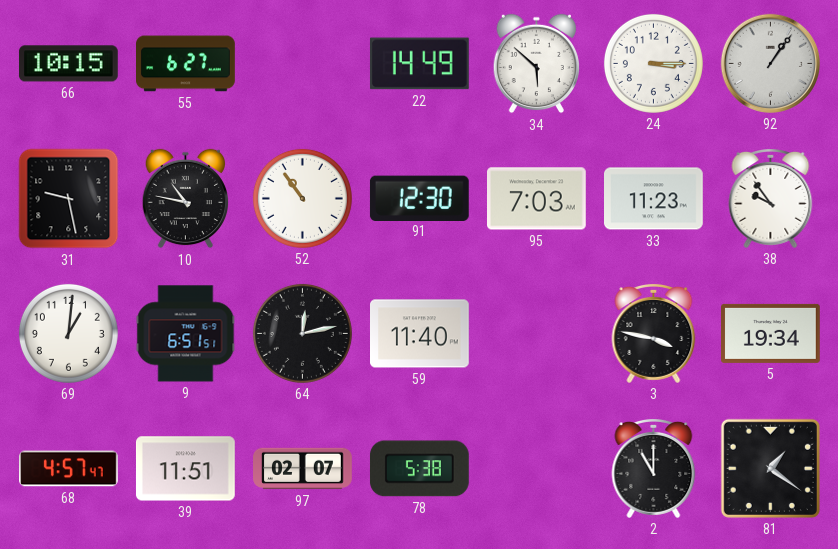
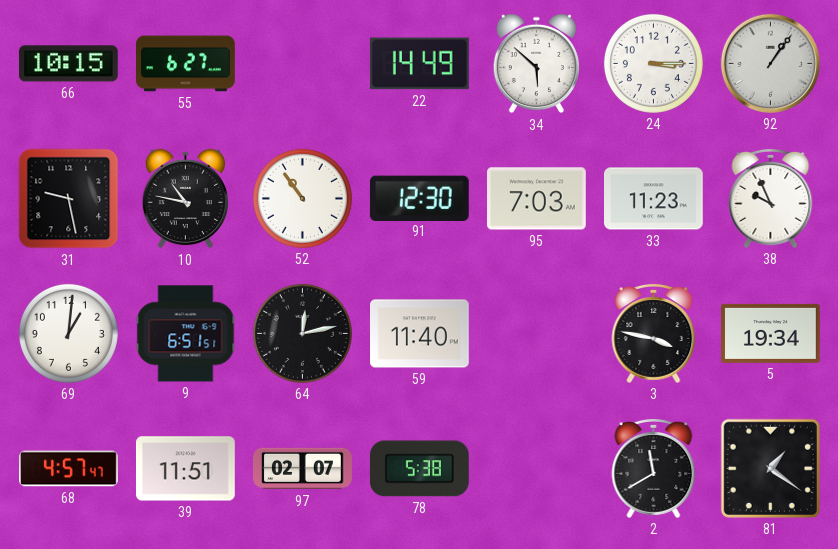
38: 9:54 -> 9:56 (771, 199)
2: 11:00 -> 11:40 (654, 469)
